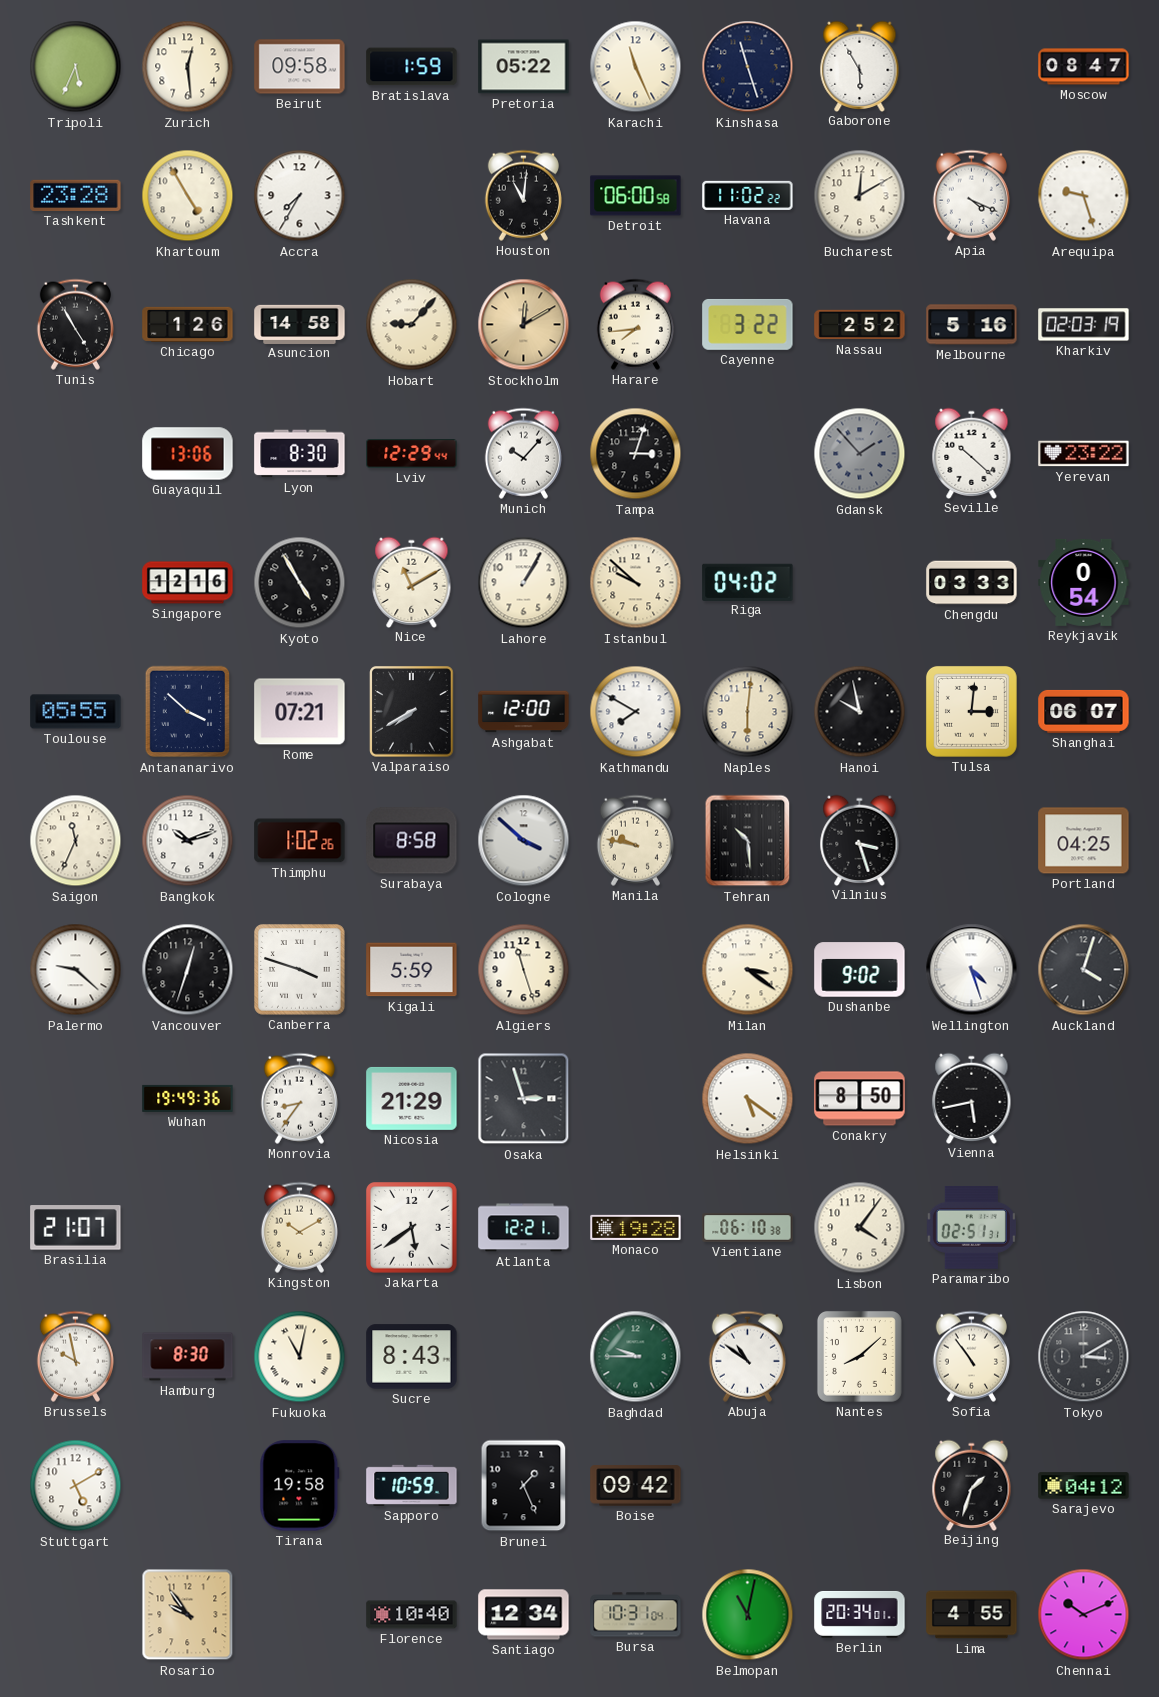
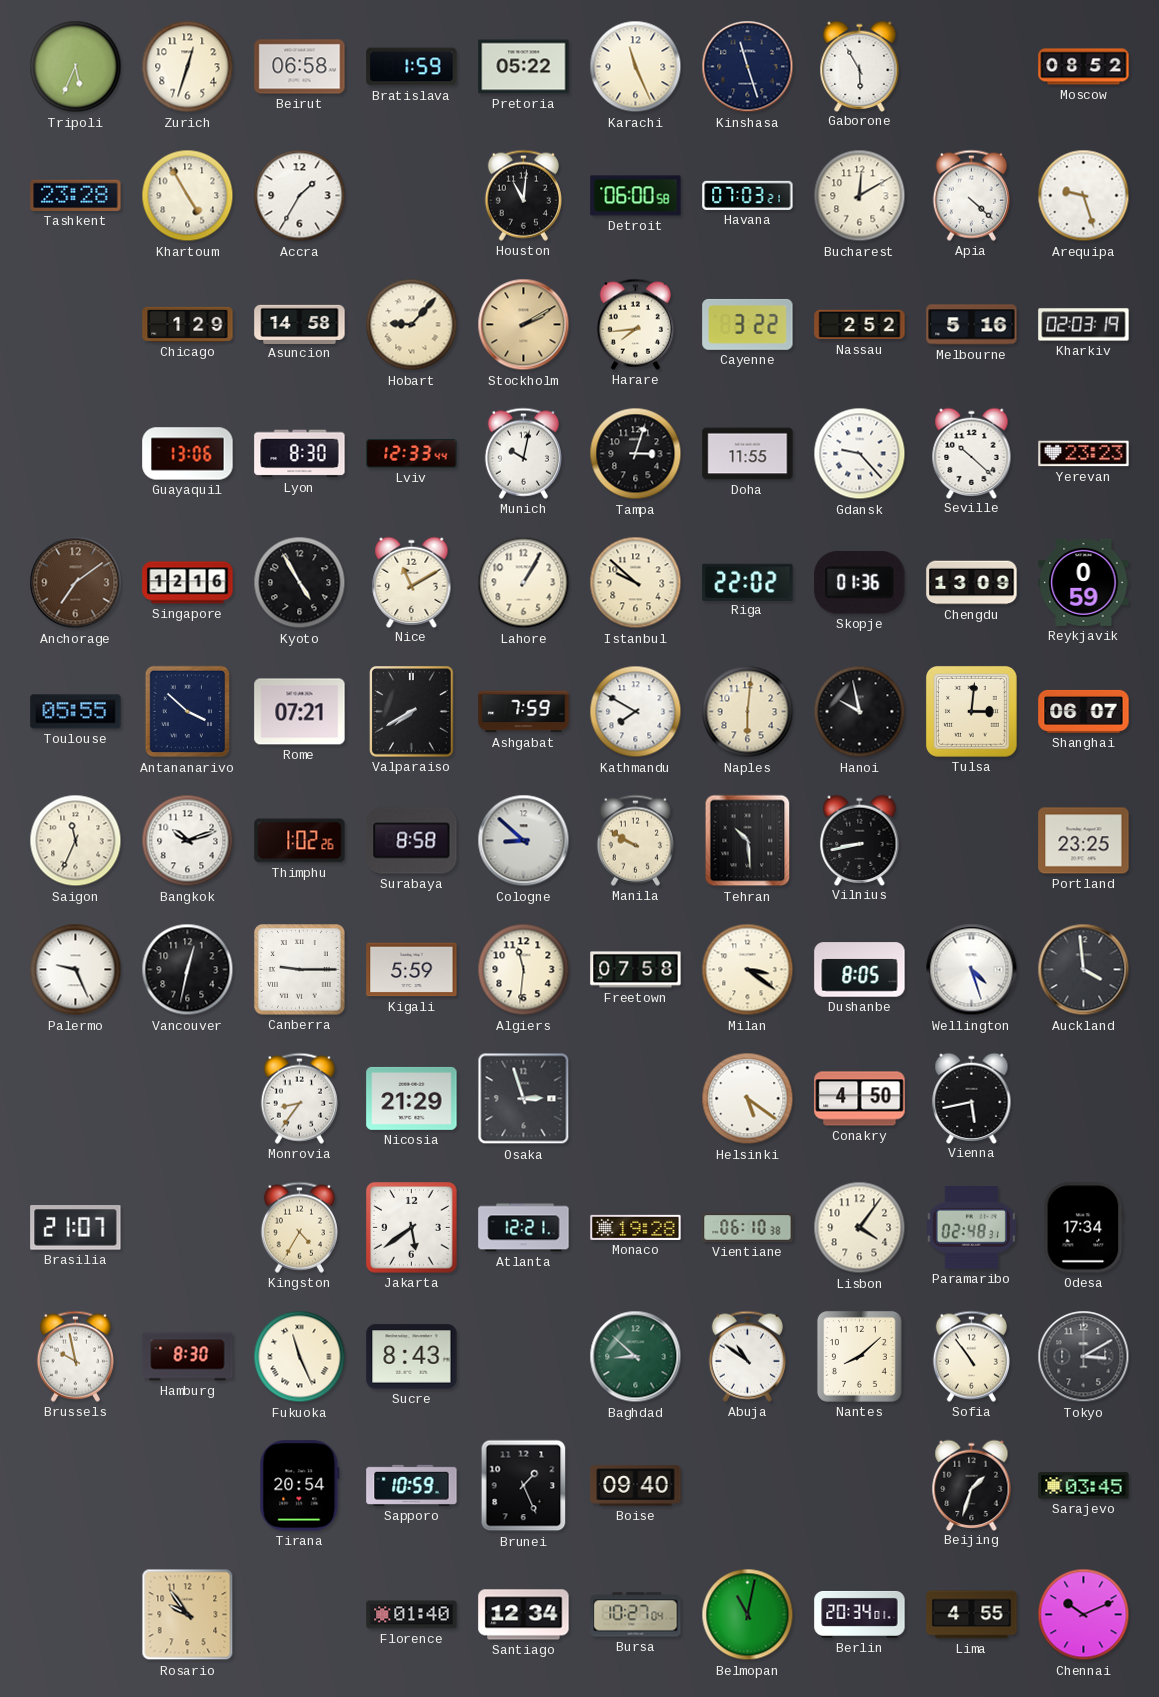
Zurich: 12:29 -> 12:33 (188, 67)
Beirut: 09:58 -> 06:58 (300, 67)
Moscow: 08:47 -> 08:52 (1084, 67)
Accra: 7:35 -> 1:35 (300, 196)
Havana: 11:02 -> 07:03 (748, 195)
Apia: 4:19 -> 4:22 (971, 195)
Tunis: 4:55 -> none (75, 324)
Chicago: 1:26 -> 1:29 (188, 324)
Stockholm: 12:10 -> 2:10 (524, 325)
Lviv: 12:29 -> 12:33 (412, 454)
Munich: 10:07 -> 10:02 (523, 453)
Doha: none -> 11:55 (748, 454)
Gdansk: 1:53 -> 9:23 (860, 454)
Gdansk dial: grey -> white (860, 454)
Yerevan: 23:22 -> 23:23 (1084, 454)
Anchorage: none -> 7:09 (76, 583)
Riga: 04:02 -> 22:02 (748, 582)
Skopje: none -> 01:36 (860, 583)
Chengdu: 03:33 -> 13:09 (972, 583)
Reykjavik: 0:54 -> 0:59 (1084, 582)
Ashgabat: 12:00 -> 7:59 (524, 712)
Cologne: 3:52 -> 8:52 (524, 841)
Manila: 9:47 -> 9:50 (635, 840)
Vilnius: 3:27 -> 8:43 (860, 840)
Portland: 04:25 -> 23:25 (1084, 841)
Palermo: 9:22 -> 9:26 (76, 970)
Vancouver: 12:33 -> 12:32 (188, 970)
Canberra: 3:48 -> 9:15 (300, 970)
Algiers: 11:27 -> 11:31 (524, 970)
Freetown: none -> 07:58 (636, 970)
Dushanbe: 9:02 -> 8:05 (860, 970)
Auckland: 4:03 -> 3:59 (1084, 970)
Wuhan: 19:49 -> none (188, 1098)
Conakry: 8:50 -> 4:50 (860, 1099)
Kingston: 10:10 -> 4:35 (299, 1227)
Paramaribo: 02:51 -> 02:48 (971, 1228)
Odesa: none -> 17:34 (1084, 1228)
Fukuoka: 11:02 -> 11:26 (300, 1357)
Baghdad: 9:45 -> 8:52 (636, 1357)
Stuttgart: 5:10 -> none (76, 1486)
Tirana: 19:58 -> 20:54 (300, 1486)
Boise: 09:42 -> 09:40 (636, 1486)
Sarajevo: 04:12 -> 03:45 (1084, 1486)
Florence: 10:40 -> 01:40 (412, 1615)
Bursa: 10:31 -> 10:27 (636, 1615)
